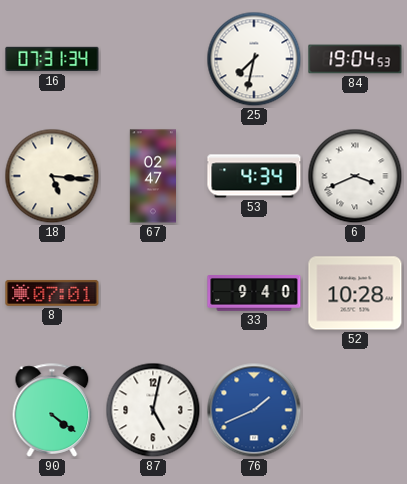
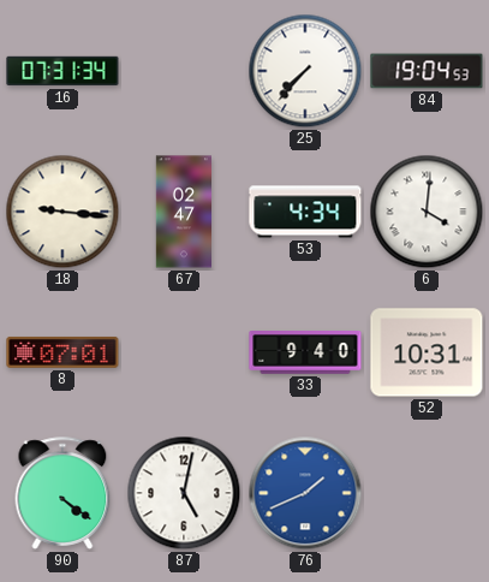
25: 7:32 -> 7:37 (305, 71)
18: 5:16 -> 9:16 (62, 212)
6: 3:41 -> 4:01 (427, 212)
52: 10:28 -> 10:31 (427, 352)
